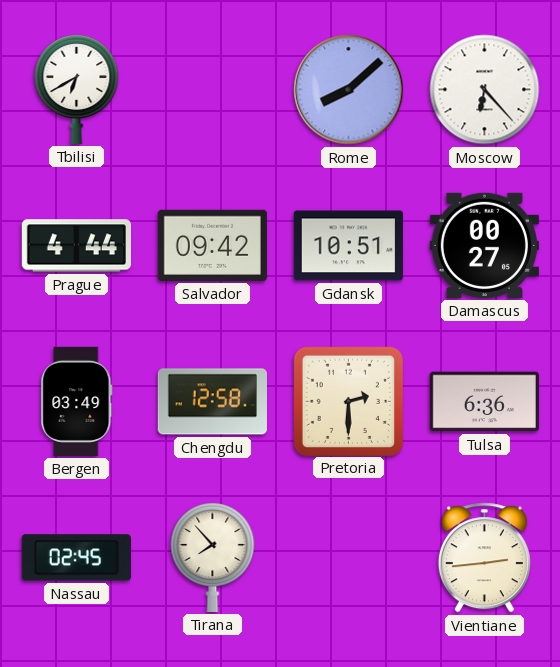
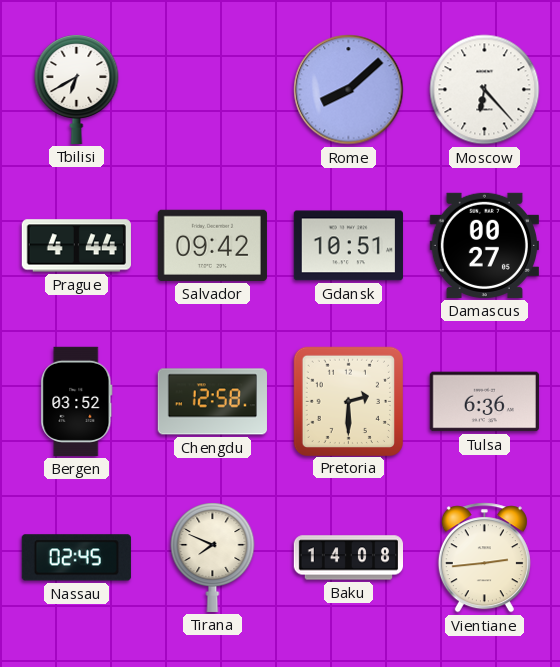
Bergen: 03:49 -> 03:52 (77, 401)
Tirana: 7:53 -> 7:49 (213, 558)
Baku: none -> 14:08 (348, 558)
